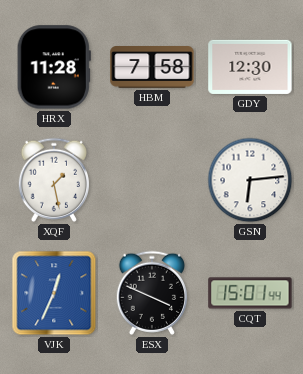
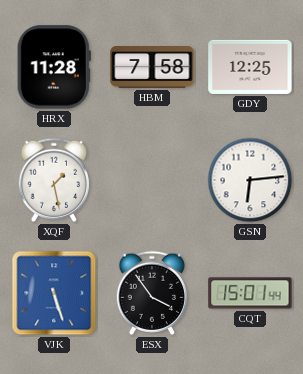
GDY: 12:30 -> 12:25 (250, 67)
VJK: 12:34 -> 5:27 (54, 293)
ESX: 3:49 -> 3:54 (152, 293)
